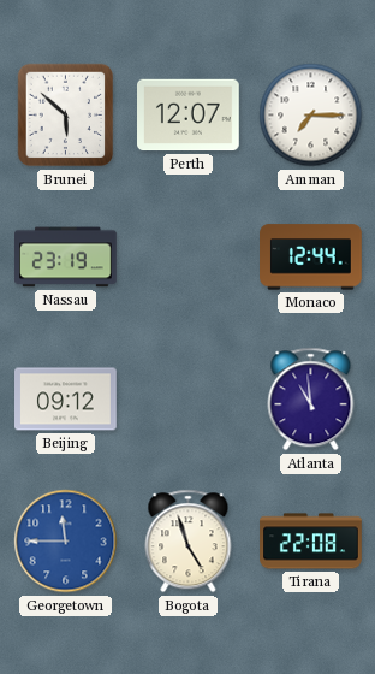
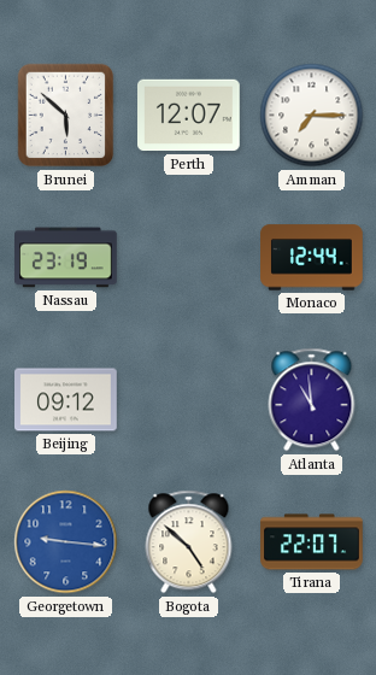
Georgetown: 11:45 -> 9:16 (66, 542)
Bogota: 4:57 -> 4:52 (189, 542)
Tirana: 22:08 -> 22:07 (312, 542)
